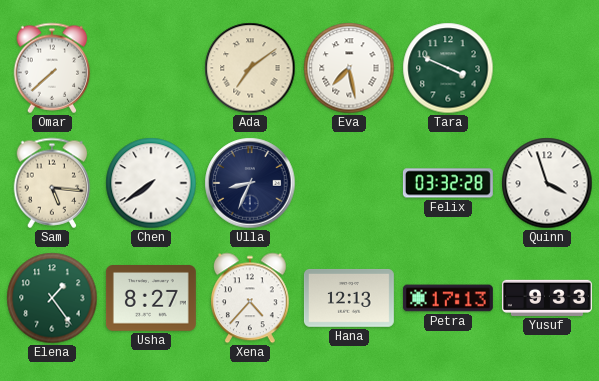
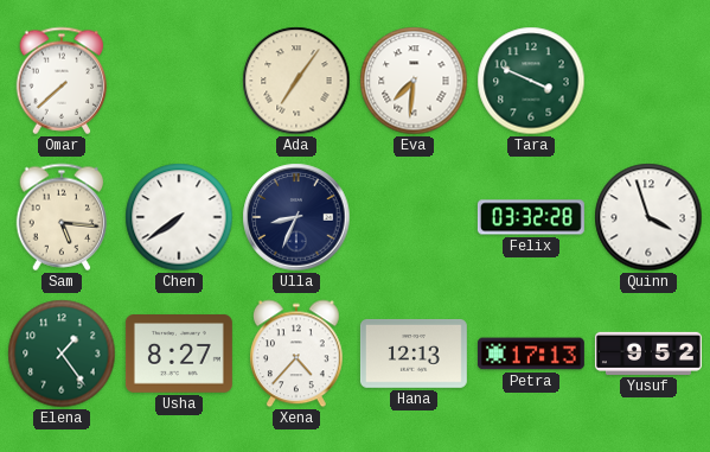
Ada: 7:09 -> 7:06 (296, 81)
Eva: 7:28 -> 7:31 (414, 81)
Yusuf: 9:33 -> 9:52 (648, 354)
